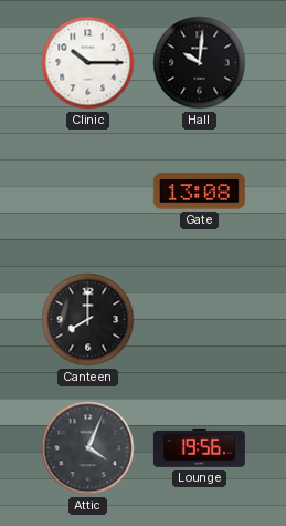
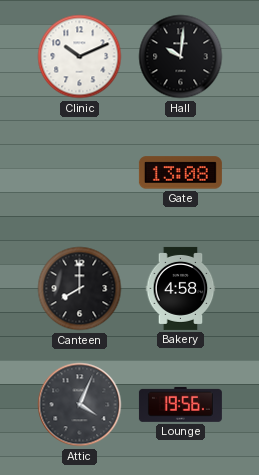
Clinic: 10:15 -> 10:11 (80, 57)
Bakery: none -> 4:58 (181, 288)
